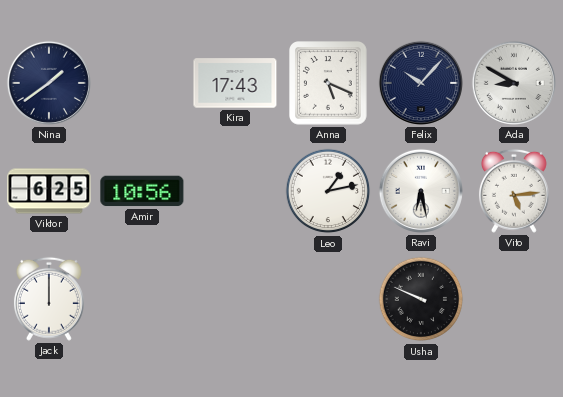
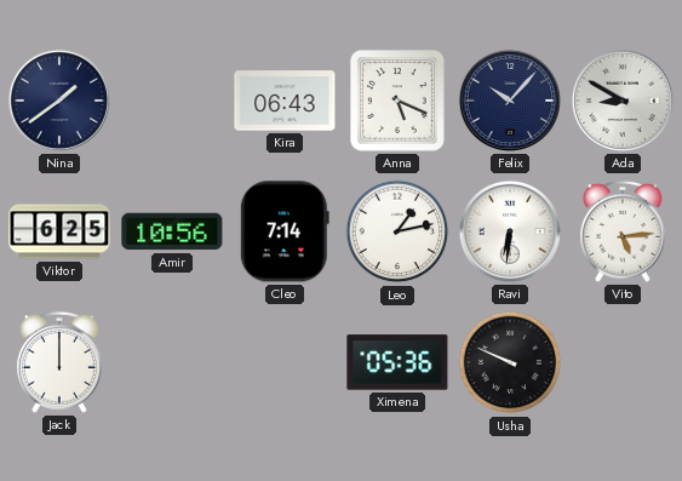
Kira: 17:43 -> 06:43 (285, 101)
Cleo: none -> 7:14 (285, 231)
Ravi: 6:28 -> 6:31 (510, 231)
Ximena: none -> 05:36 (397, 362)
